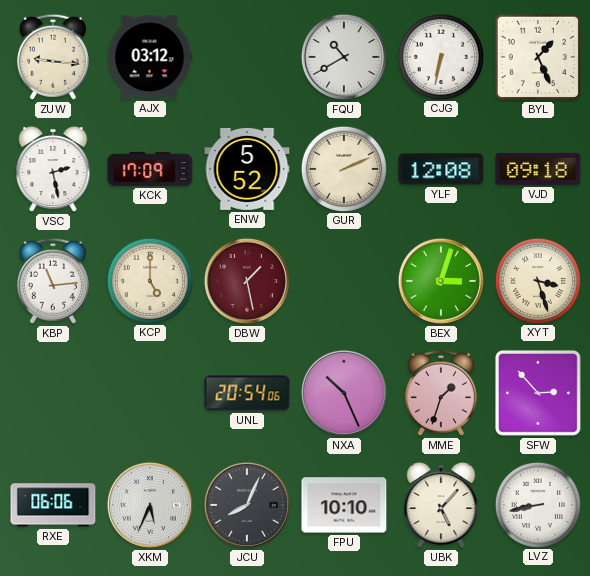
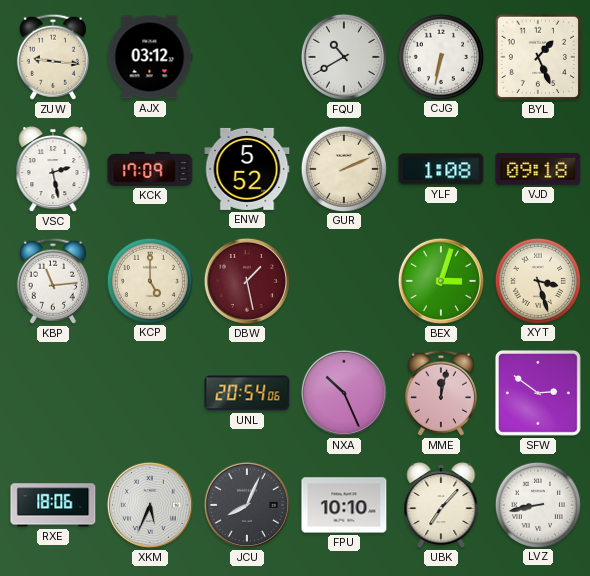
YLF: 12:08 -> 1:08 (441, 169)
MME: 1:33 -> 12:02 (441, 393)
SFW: 2:53 -> 2:51 (538, 393)
RXE: 06:06 -> 18:06 (53, 505)
UBK: 5:07 -> 7:07 (441, 505)
